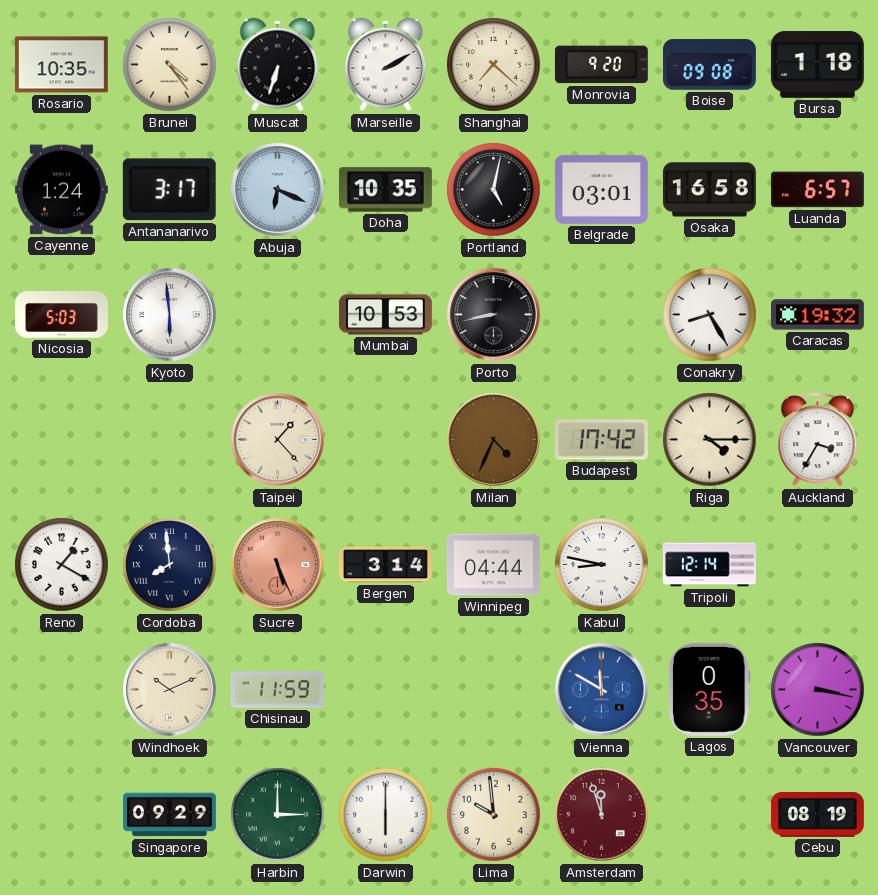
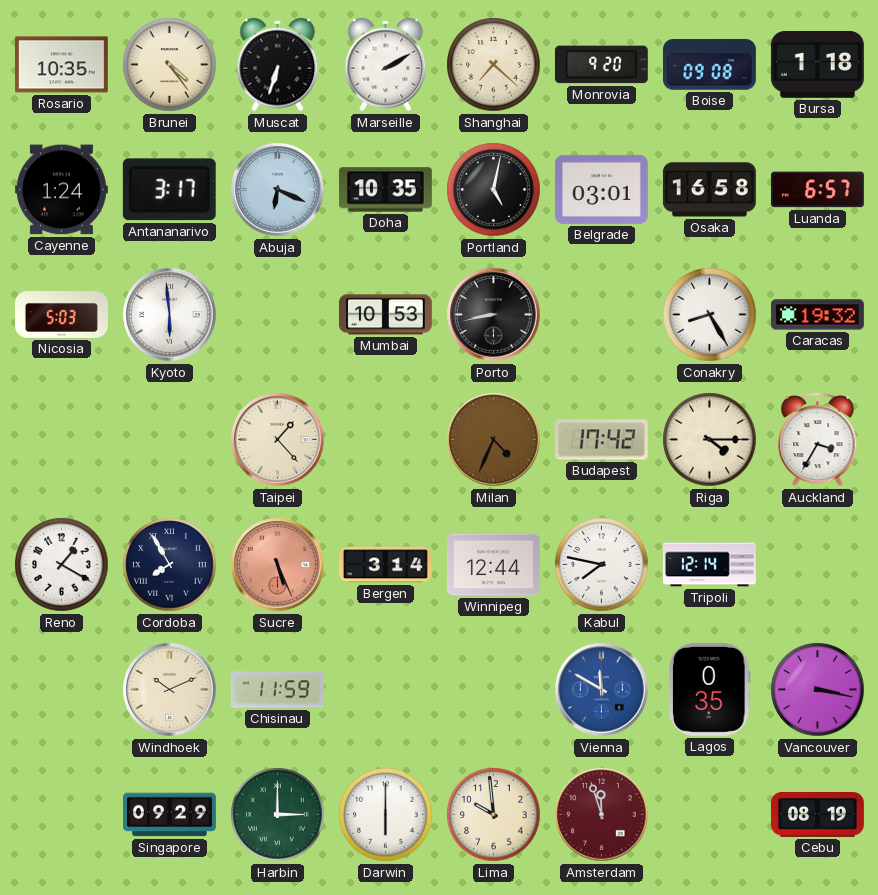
Cordoba: 7:59 -> 7:55 (170, 565)
Winnipeg: 04:44 -> 12:44 (493, 565)
Kabul: 8:47 -> 7:47 (602, 565)
